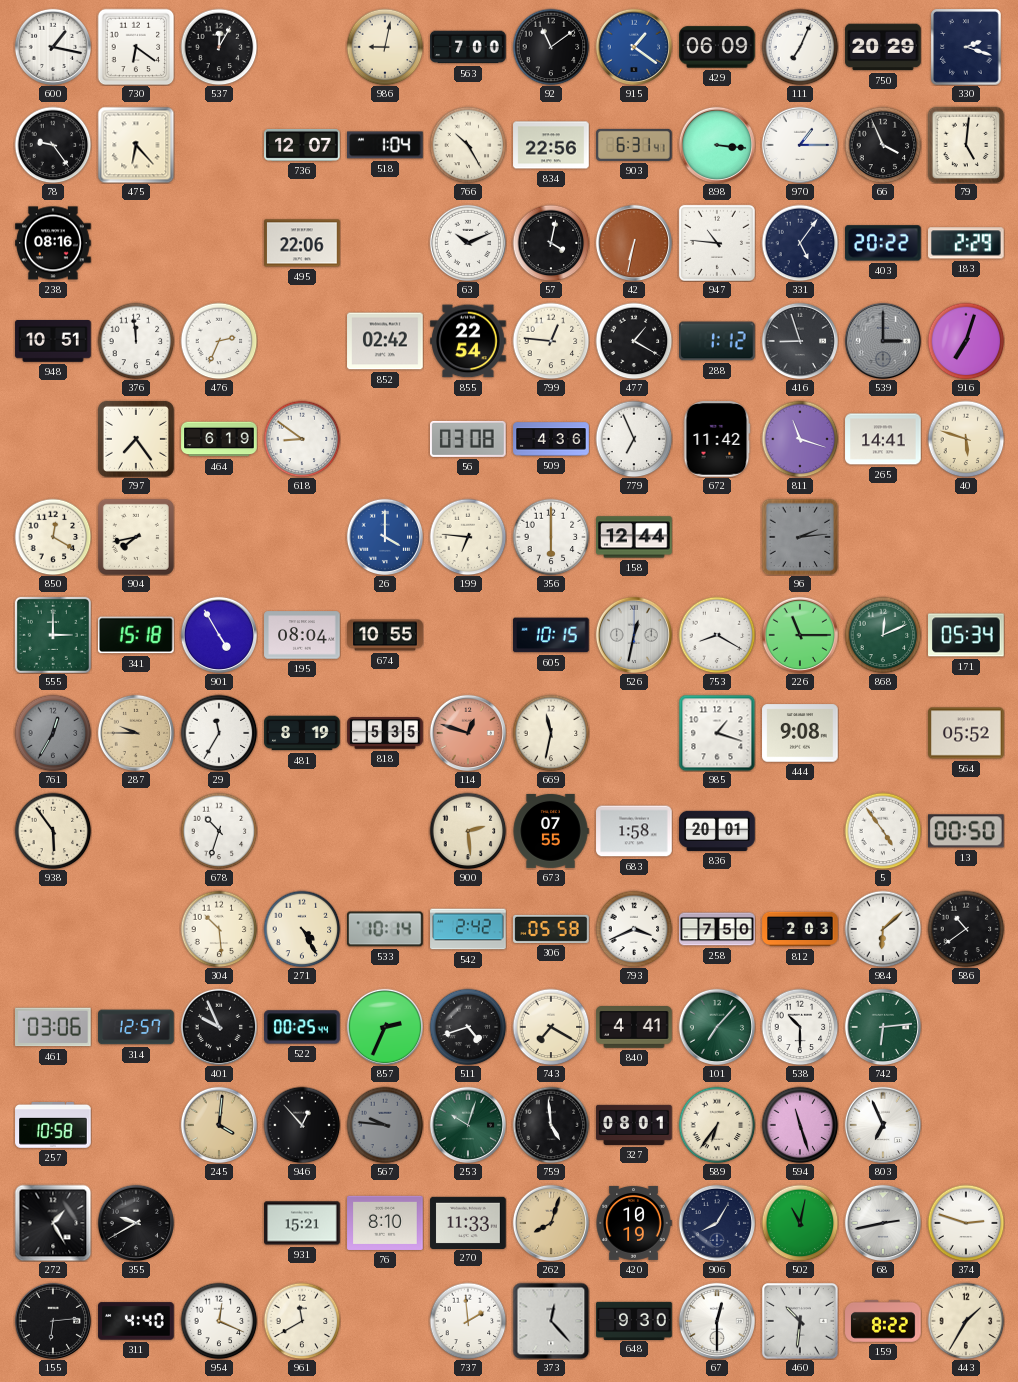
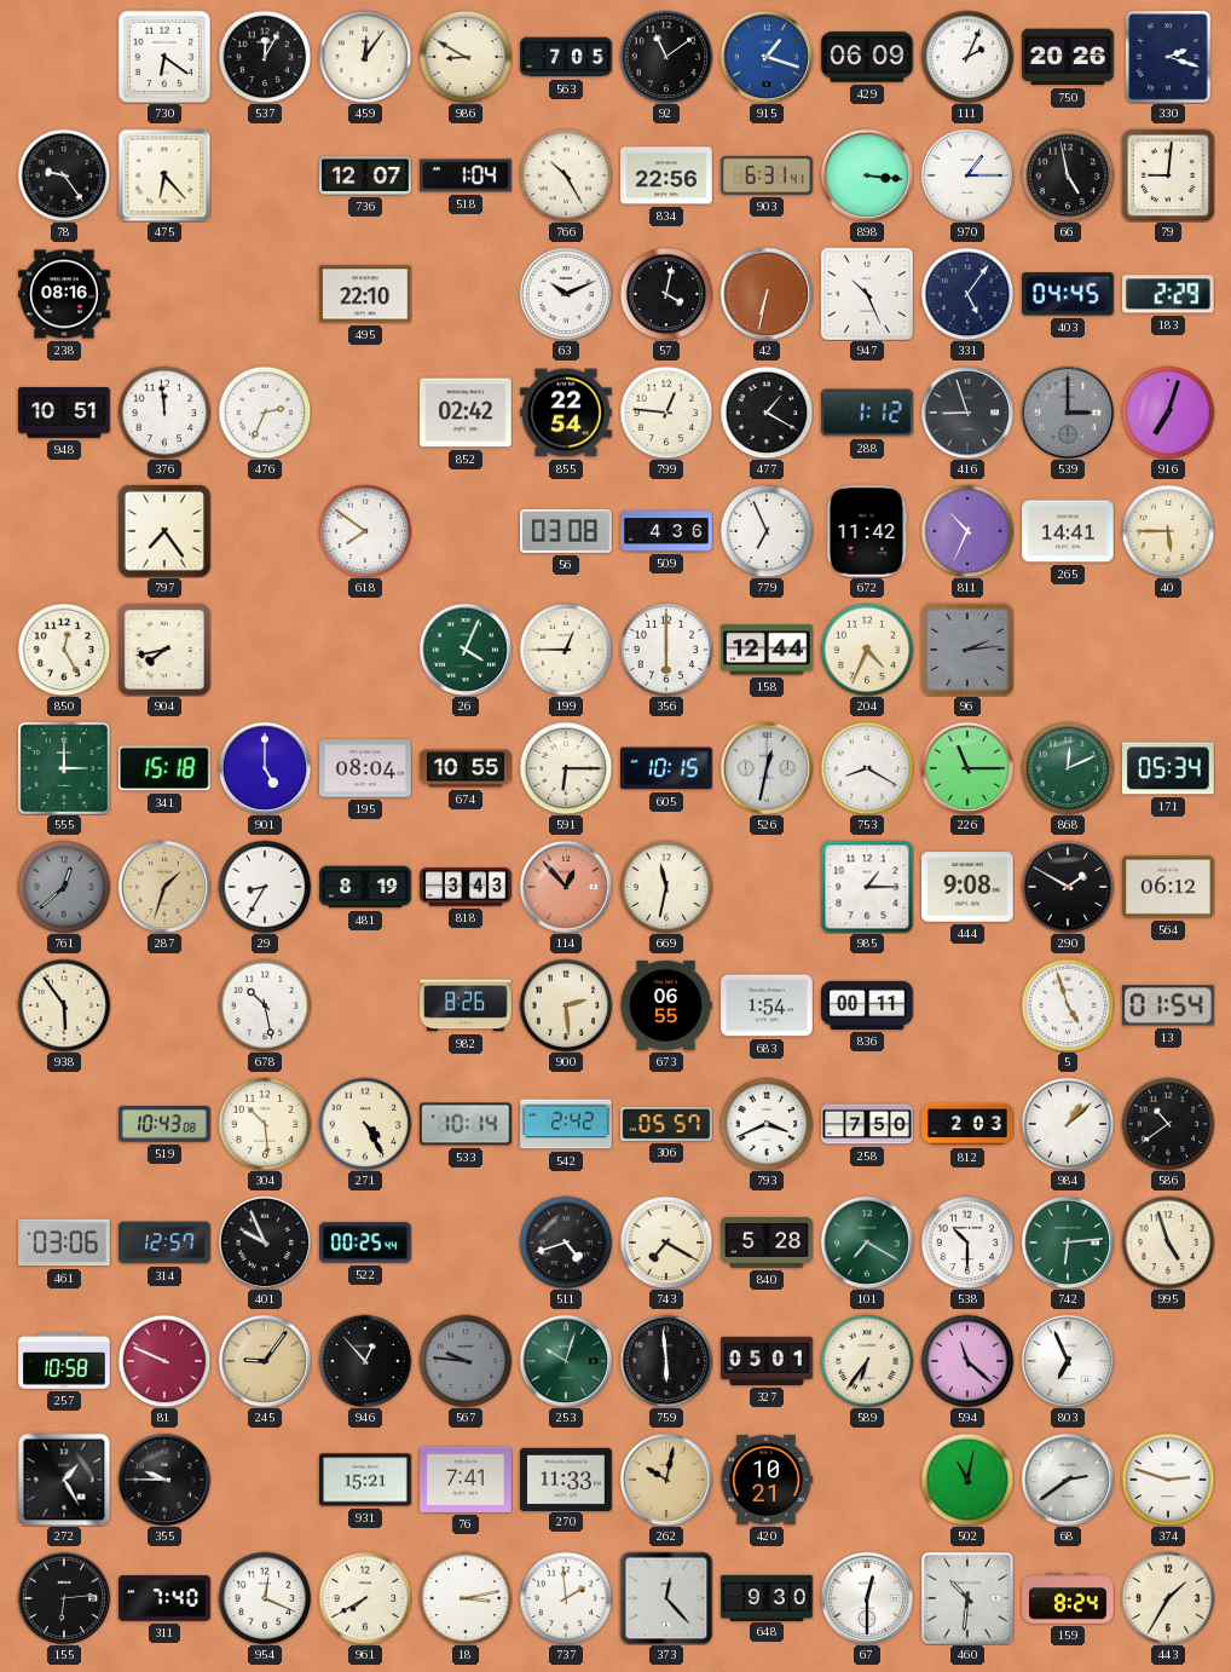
600: 1:17 -> none (52, 46)
459: none -> 12:06 (365, 57)
986: 9:02 -> 8:50 (466, 57)
563: 7:00 -> 7:05 (566, 57)
915: 1:21 -> 1:18 (765, 56)
111: 7:04 -> 2:04 (967, 57)
750: 20:29 -> 20:26 (1068, 57)
66: 3:56 -> 4:58 (1068, 175)
79: 5:01 -> 9:01 (1168, 175)
495: 22:06 -> 22:10 (365, 294)
947: 10:46 -> 10:26 (867, 294)
403: 20:22 -> 04:45 (1069, 294)
464: 6:19 -> none (219, 439)
618: 8:51 -> 7:51 (365, 531)
811: 11:18 -> 10:34 (967, 531)
40: 5:48 -> 5:45 (1168, 531)
850: 12:20 -> 12:25 (64, 650)
26: 4:00 -> 4:04 (464, 648)
26 dial: blue -> green (464, 648)
199: 6:46 -> 12:45 (566, 650)
204: none -> 4:34 (867, 650)
901: 4:55 -> 5:00 (264, 767)
591: none -> 6:15 (566, 768)
761: 12:35 -> 12:38 (64, 887)
287: 9:45 -> 1:33 (163, 886)
29: 11:35 -> 8:35 (265, 887)
818: 5:35 -> 3:43 (466, 887)
114: 12:48 -> 12:53 (565, 886)
985: 1:18 -> 1:15 (867, 887)
290: none -> 1:50 (1068, 887)
564: 05:52 -> 06:12 (1168, 887)
678: 10:33 -> 10:28 (265, 1005)
982: none -> 8:26 (466, 1005)
673: 07:55 -> 06:55 (666, 1005)
683: 1:58 -> 1:54 (767, 1005)
836: 20:01 -> 00:11 (867, 1005)
5: 4:54 -> 4:57 (1068, 1005)
13: 00:50 -> 01:54 (1168, 1005)
519: none -> 10:43 (164, 1124)
306: 05:58 -> 05:57 (666, 1124)
984: 6:08 -> 1:08 (1068, 1124)
857: 2:34 -> none (384, 1026)
840: 4:41 -> 5:28 (767, 1244)
101: 7:07 -> 7:20 (866, 1241)
995: none -> 4:57 (1168, 1243)
81: none -> 9:49 (164, 1361)
245: 4:01 -> 9:06 (264, 1360)
759: 4:59 -> 5:59 (666, 1361)
327: 08:01 -> 05:01 (767, 1361)
594: 11:27 -> 11:22 (967, 1361)
355: 9:40 -> 9:45 (163, 1478)
76: 8:10 -> 7:41 (466, 1480)
262: 8:03 -> 10:02 (665, 1478)
420: 10:19 -> 10:21 (767, 1480)
906: 8:05 -> none (716, 1222)
68: 2:43 -> 2:39 (1067, 1478)
311: 4:40 -> 7:40 (164, 1598)
961: 11:40 -> 7:40 (365, 1598)
18: none -> 3:13 (466, 1598)
159: 8:22 -> 8:24 (1068, 1598)
